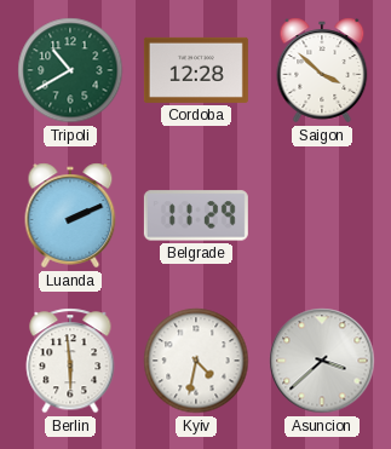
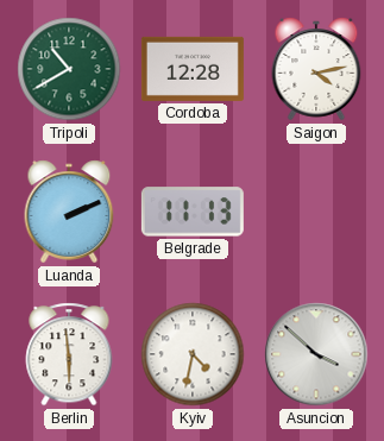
Saigon: 3:52 -> 4:13 (316, 69)
Belgrade: 11:29 -> 11:13 (193, 212)
Asuncion: 3:38 -> 3:52 (316, 354)
